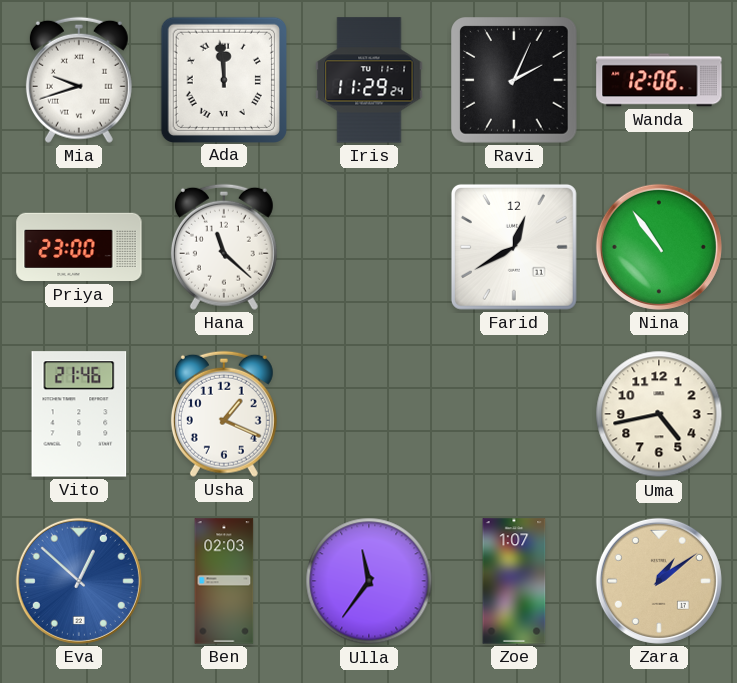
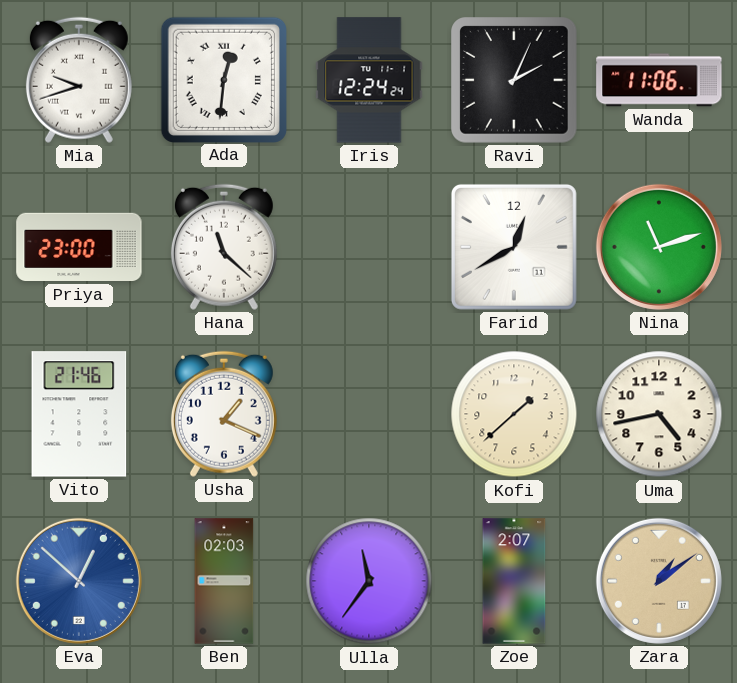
Ada: 11:59 -> 12:31 (223, 79)
Iris: 11:29 -> 12:24 (369, 80)
Wanda: 12:06 -> 11:06 (659, 80)
Nina: 10:54 -> 11:12 (659, 247)
Kofi: none -> 1:38 (514, 414)
Zoe: 1:07 -> 2:07 (514, 581)
